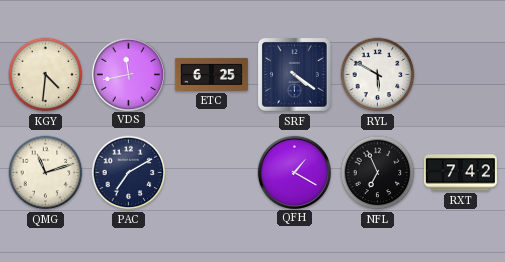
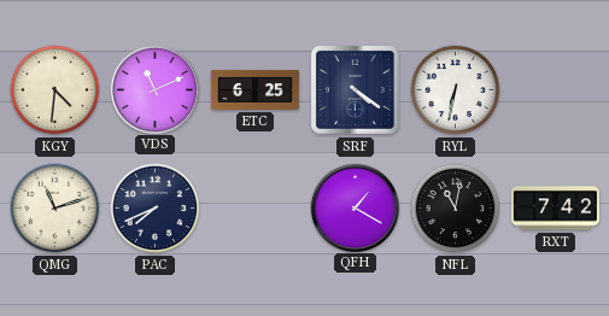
VDS: 11:43 -> 11:11 (154, 89)
RYL: 5:50 -> 6:32 (456, 90)
PAC: 7:10 -> 7:41 (156, 209)
NFL: 6:56 -> 11:02 (456, 209)
